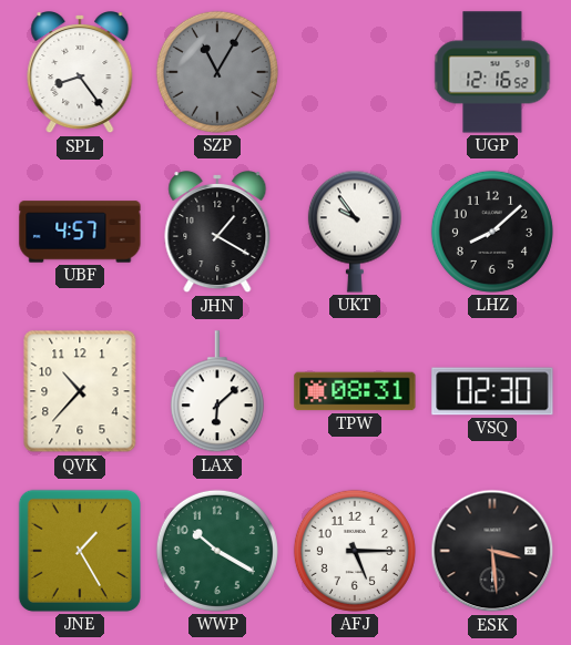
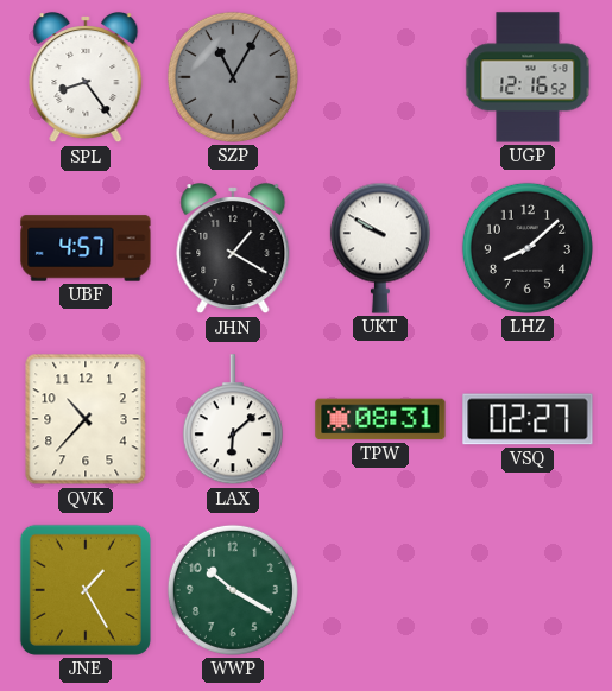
UKT: 9:54 -> 9:50 (380, 248)
VSQ: 02:30 -> 02:27 (528, 419)
AFJ: 5:15 -> none (355, 551)
ESK: 3:29 -> none (492, 551)
